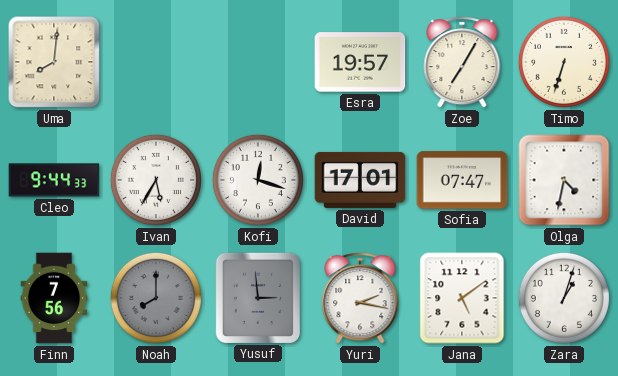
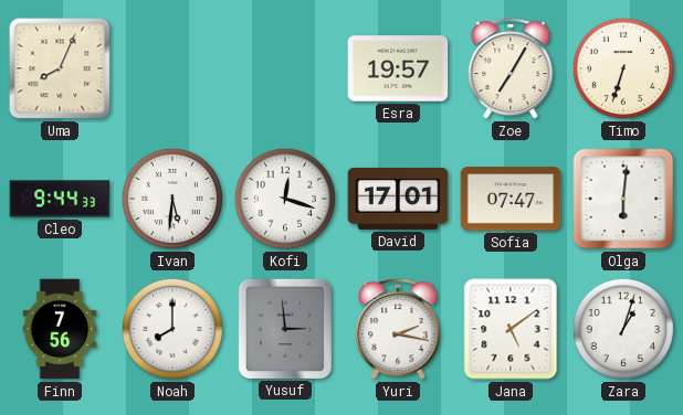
Uma: 8:01 -> 8:04 (60, 68)
Ivan: 5:35 -> 5:31 (172, 199)
Olga: 4:32 -> 6:01 (623, 199)
Noah dial: grey -> white (172, 329)
